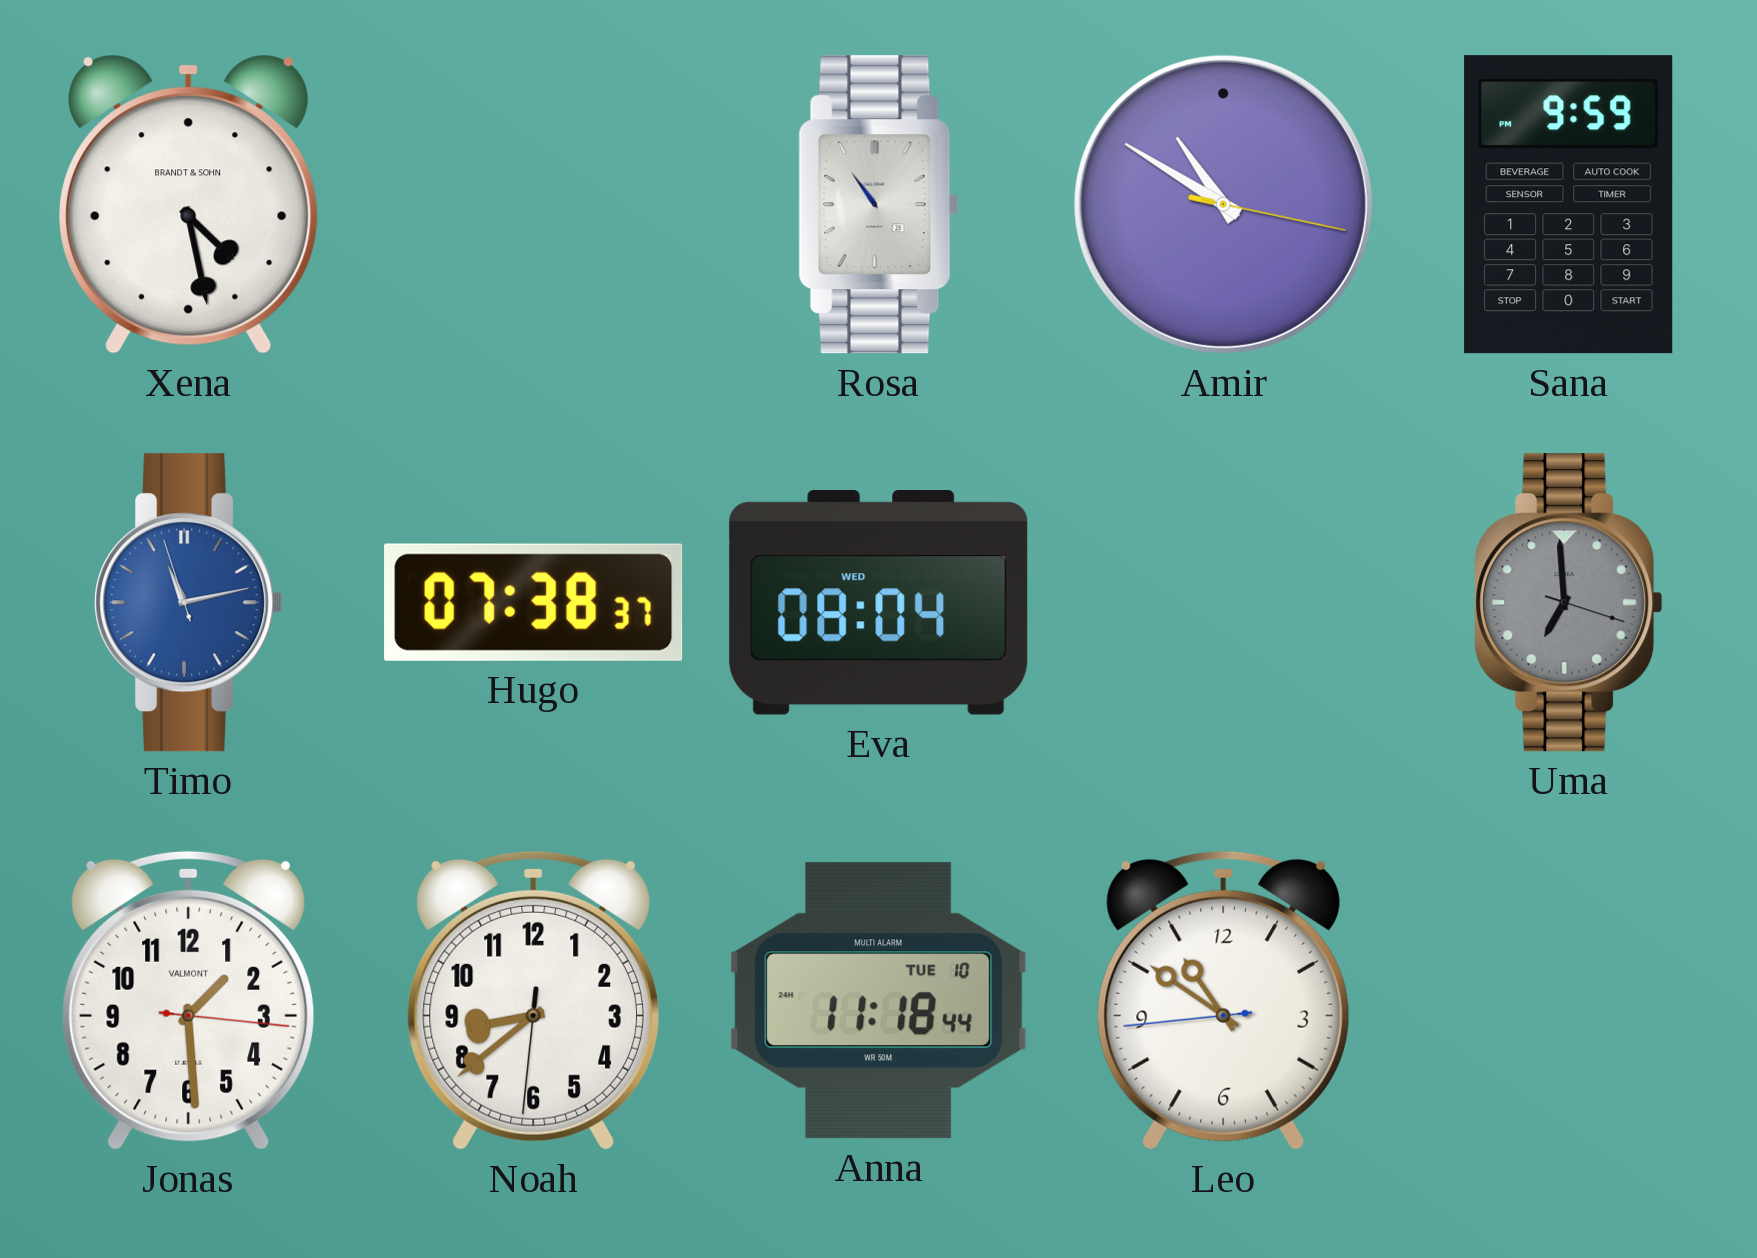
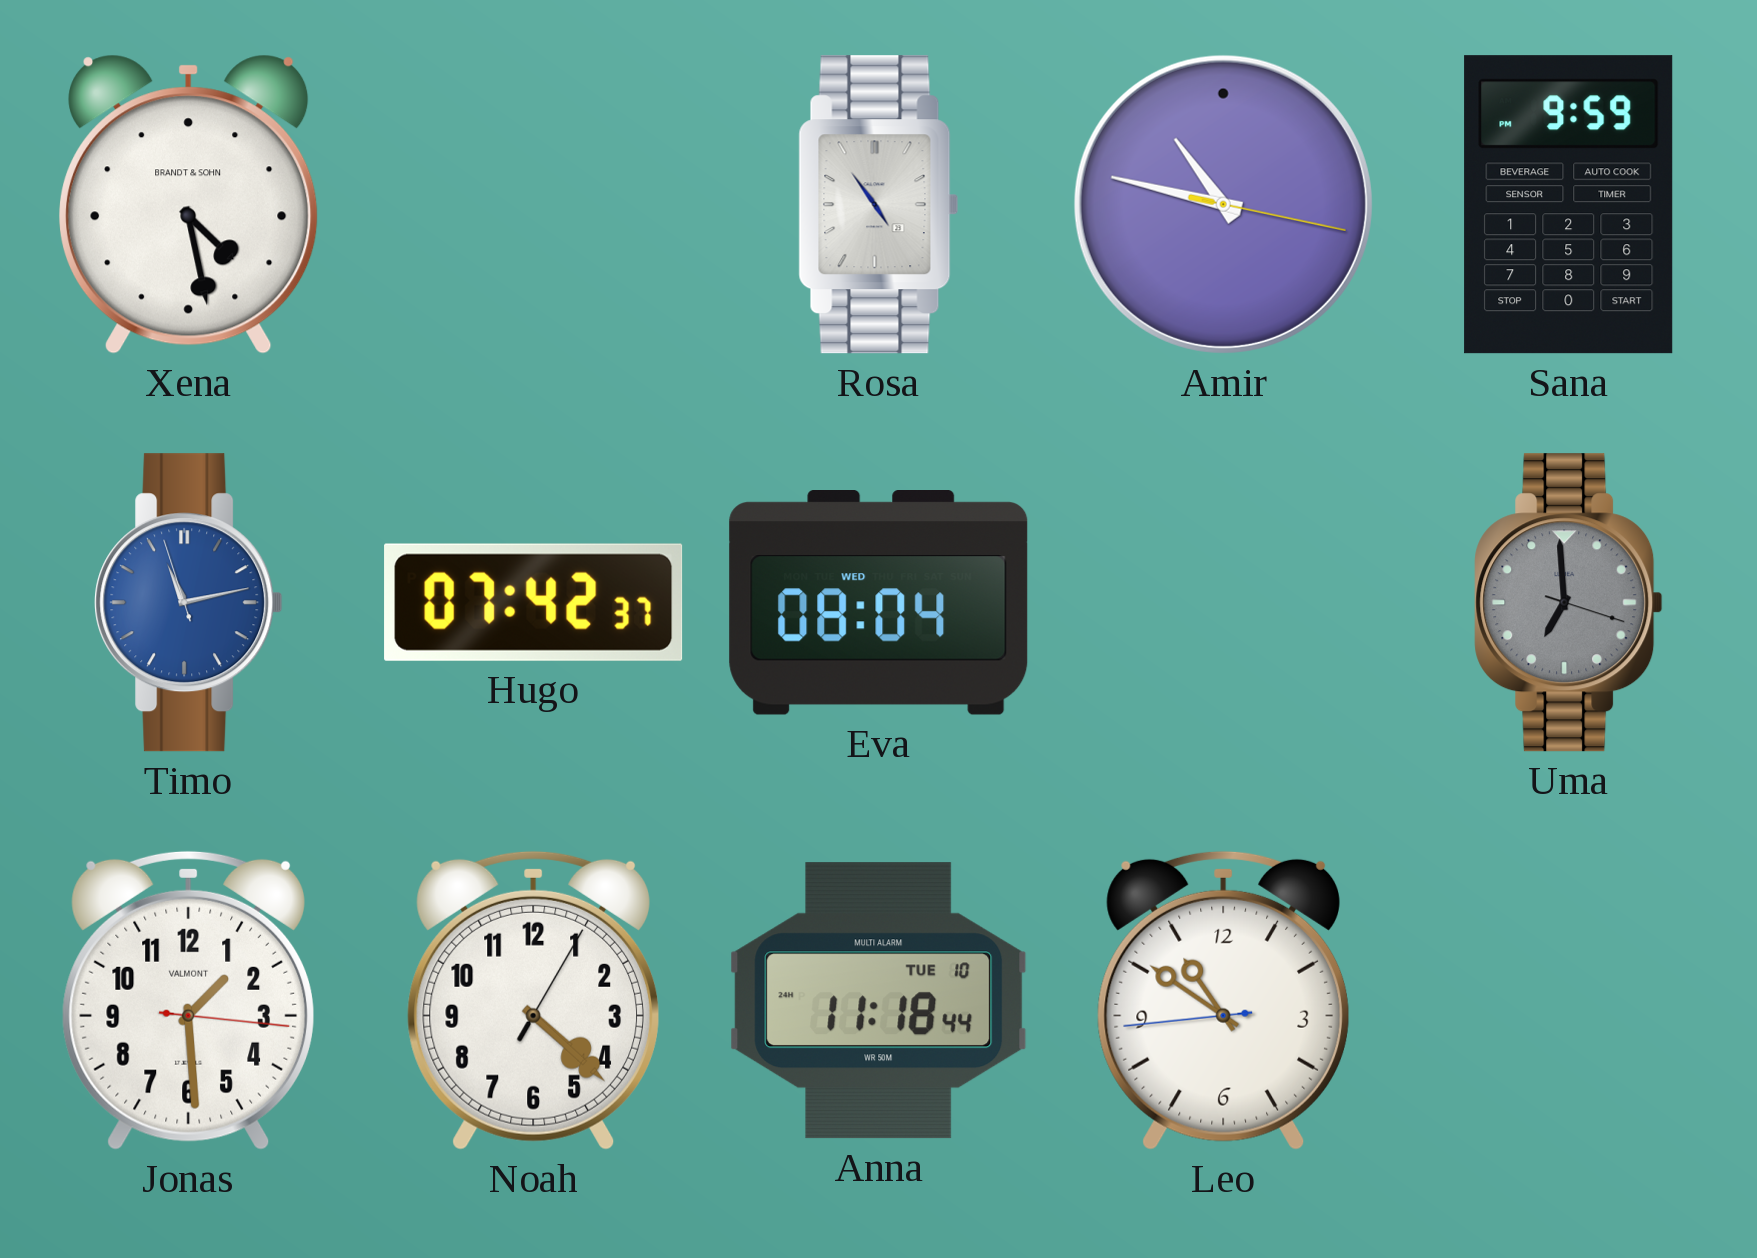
Rosa: 10:54 -> 4:54 (879, 205)
Amir: 10:50 -> 10:47 (1223, 204)
Hugo: 07:38 -> 07:42 (534, 602)
Noah: 8:38 -> 4:22 (533, 1000)
